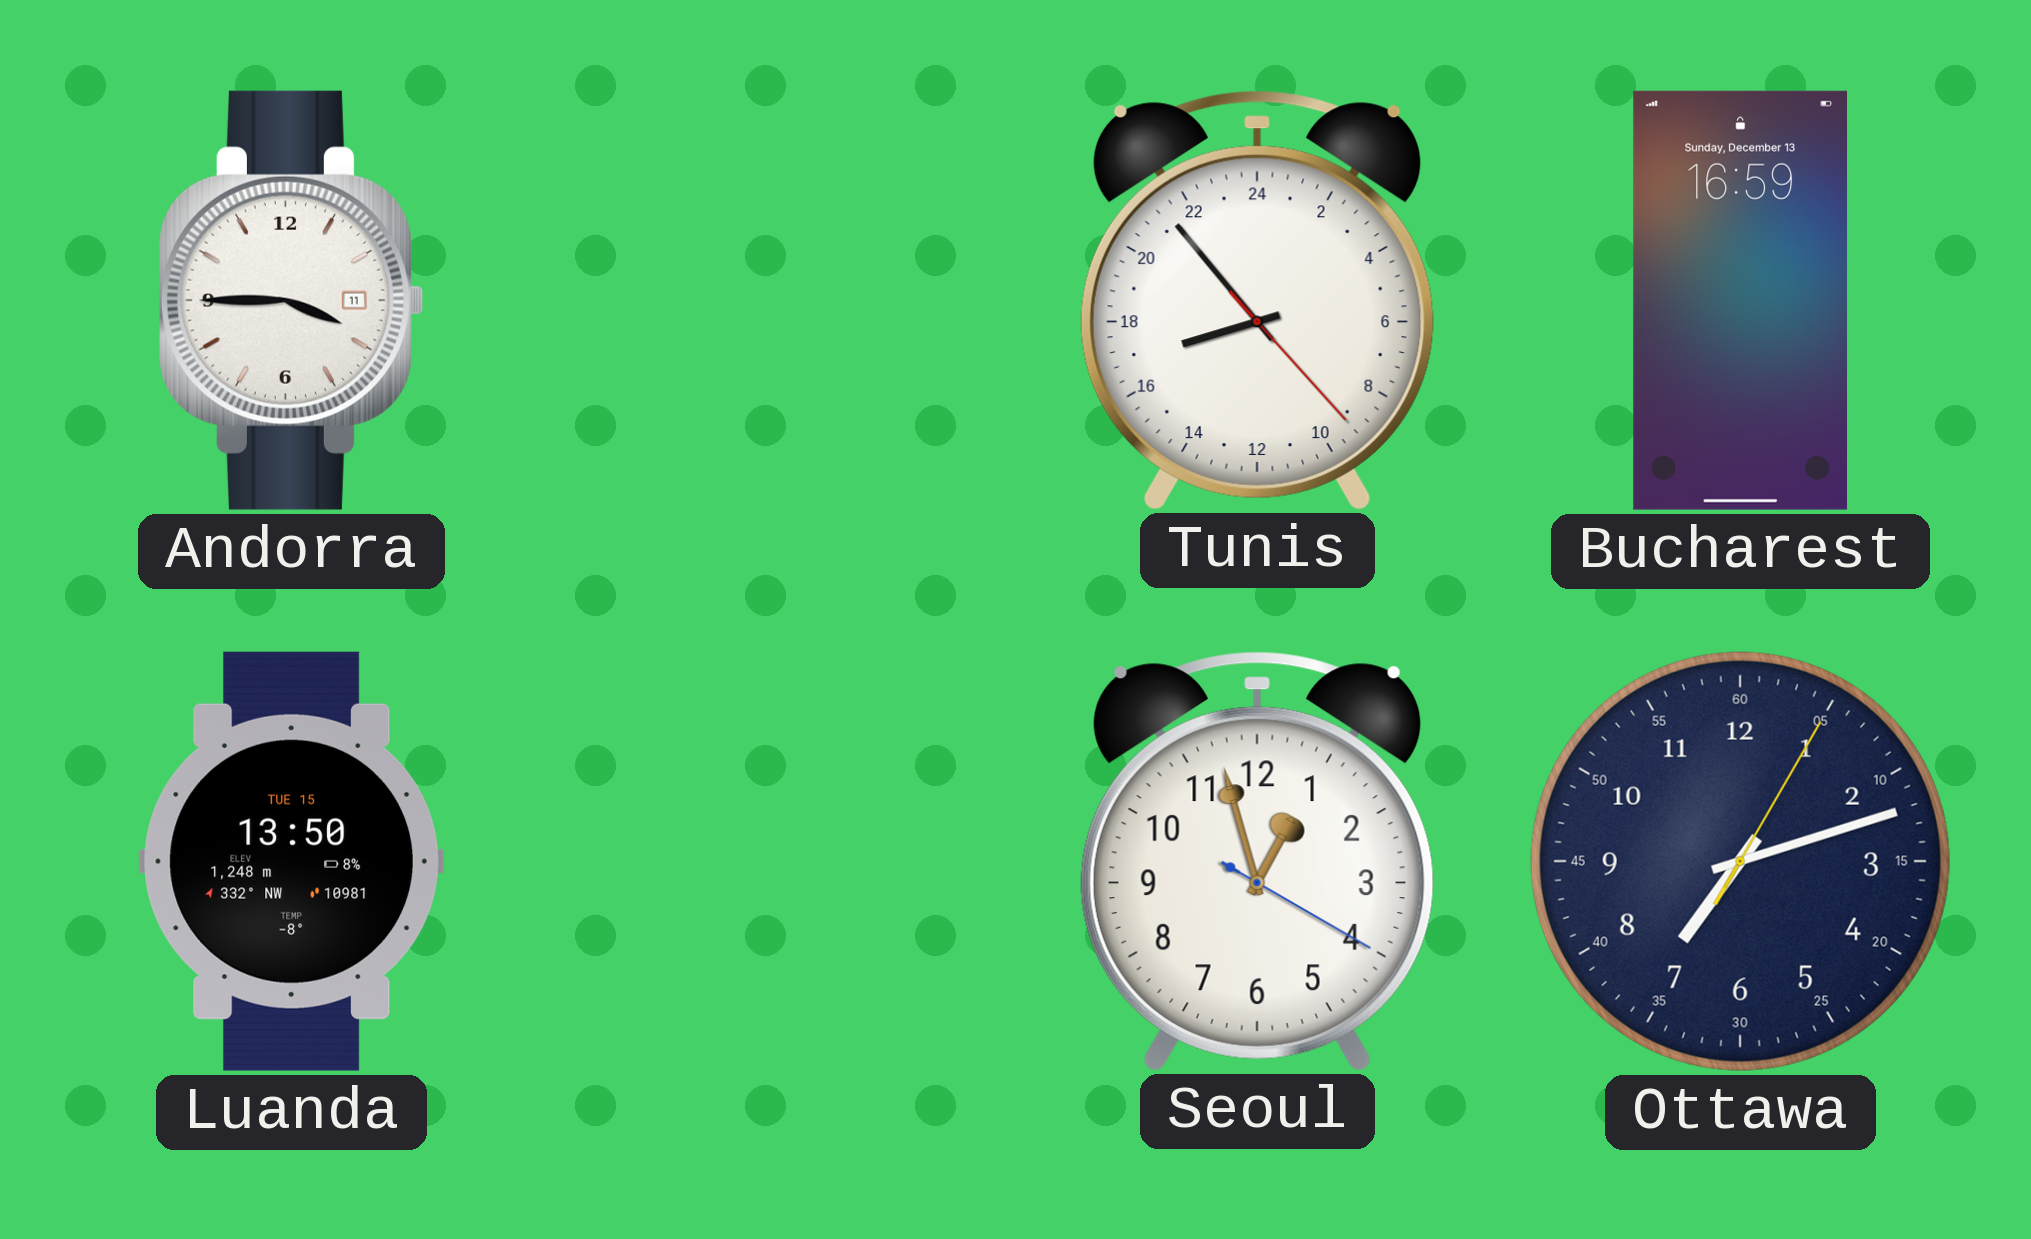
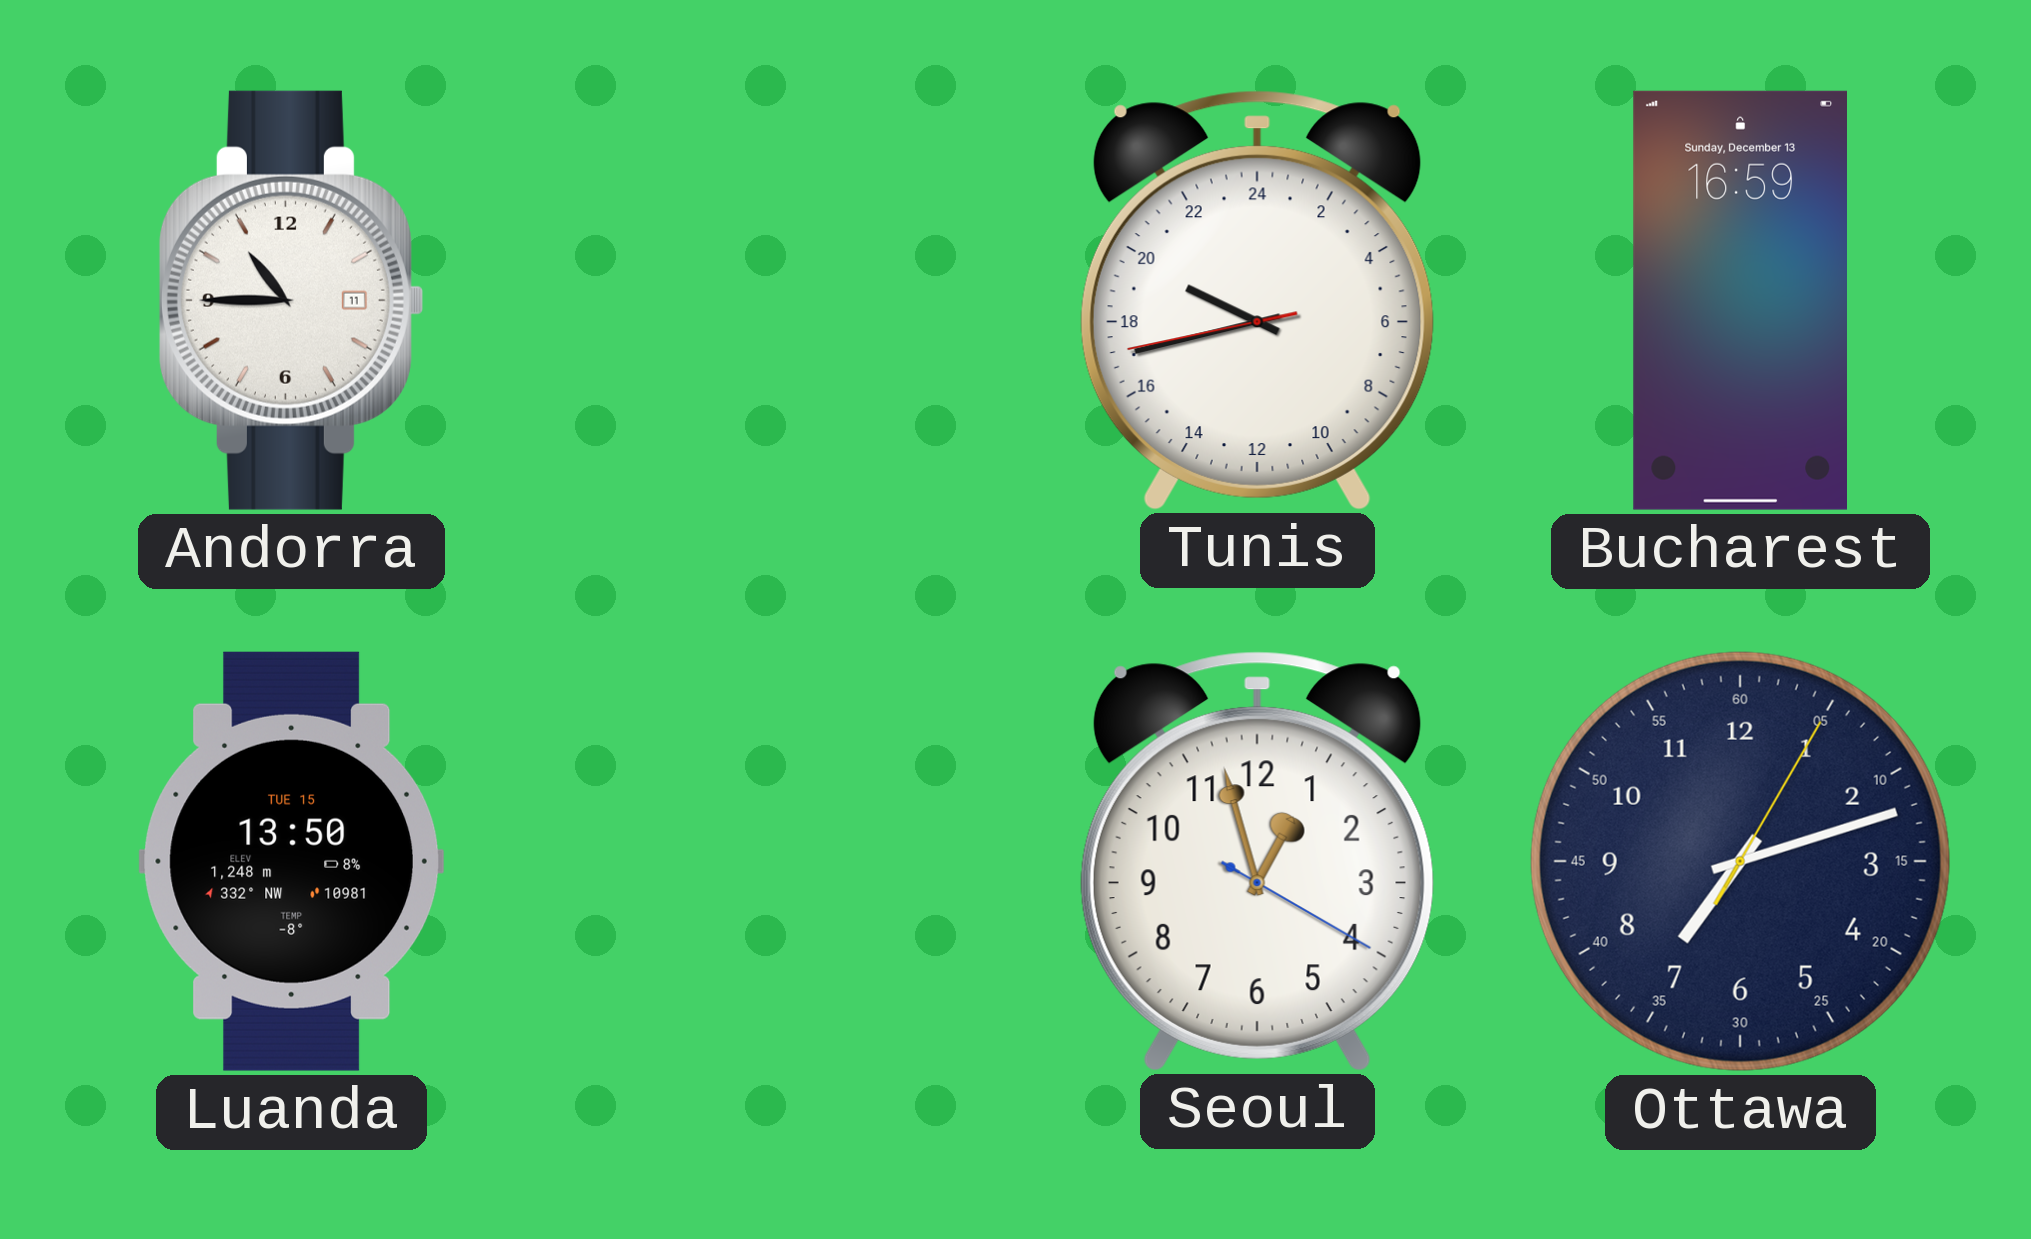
Andorra: 3:45 -> 10:45 (291, 300)
Tunis: 16:53 -> 19:42 (1257, 300)
